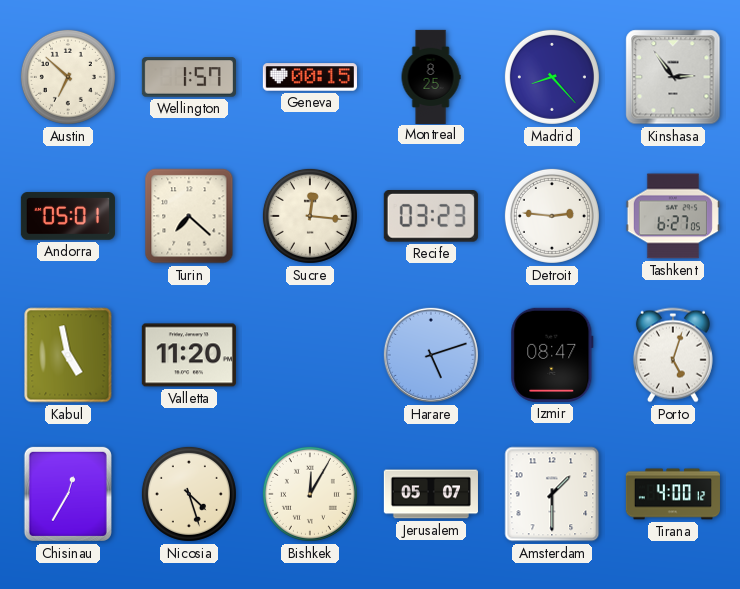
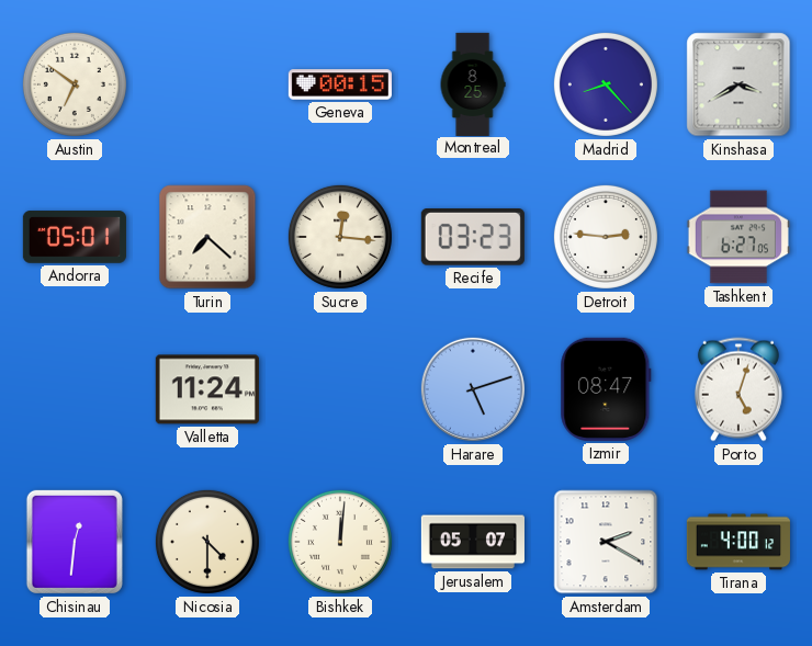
Austin: 6:52 -> 6:51 (75, 84)
Wellington: 1:57 -> none (189, 77)
Kinshasa: 2:54 -> 3:40 (738, 84)
Kabul: 4:58 -> none (68, 355)
Valletta: 11:20 -> 11:24 (207, 389)
Chisinau: 12:35 -> 12:31 (75, 542)
Nicosia: 4:27 -> 4:30 (207, 542)
Bishkek: 12:05 -> 12:01 (340, 542)
Amsterdam: 1:30 -> 2:20 (606, 542)
